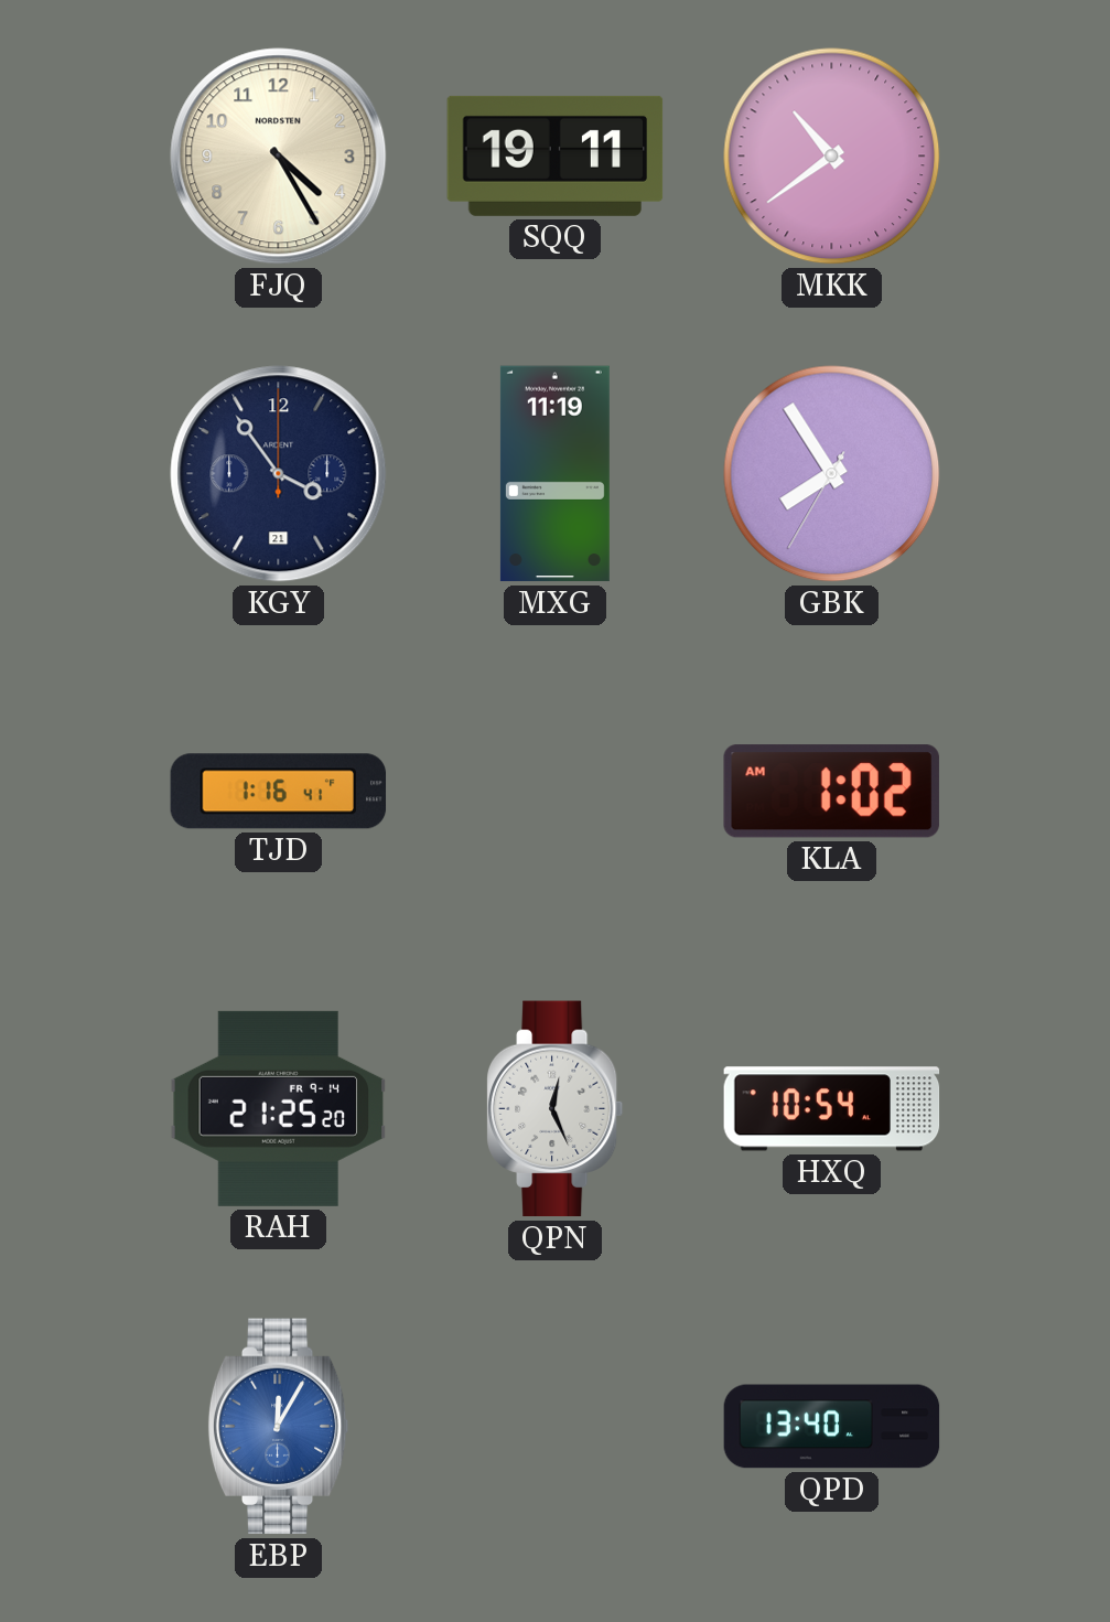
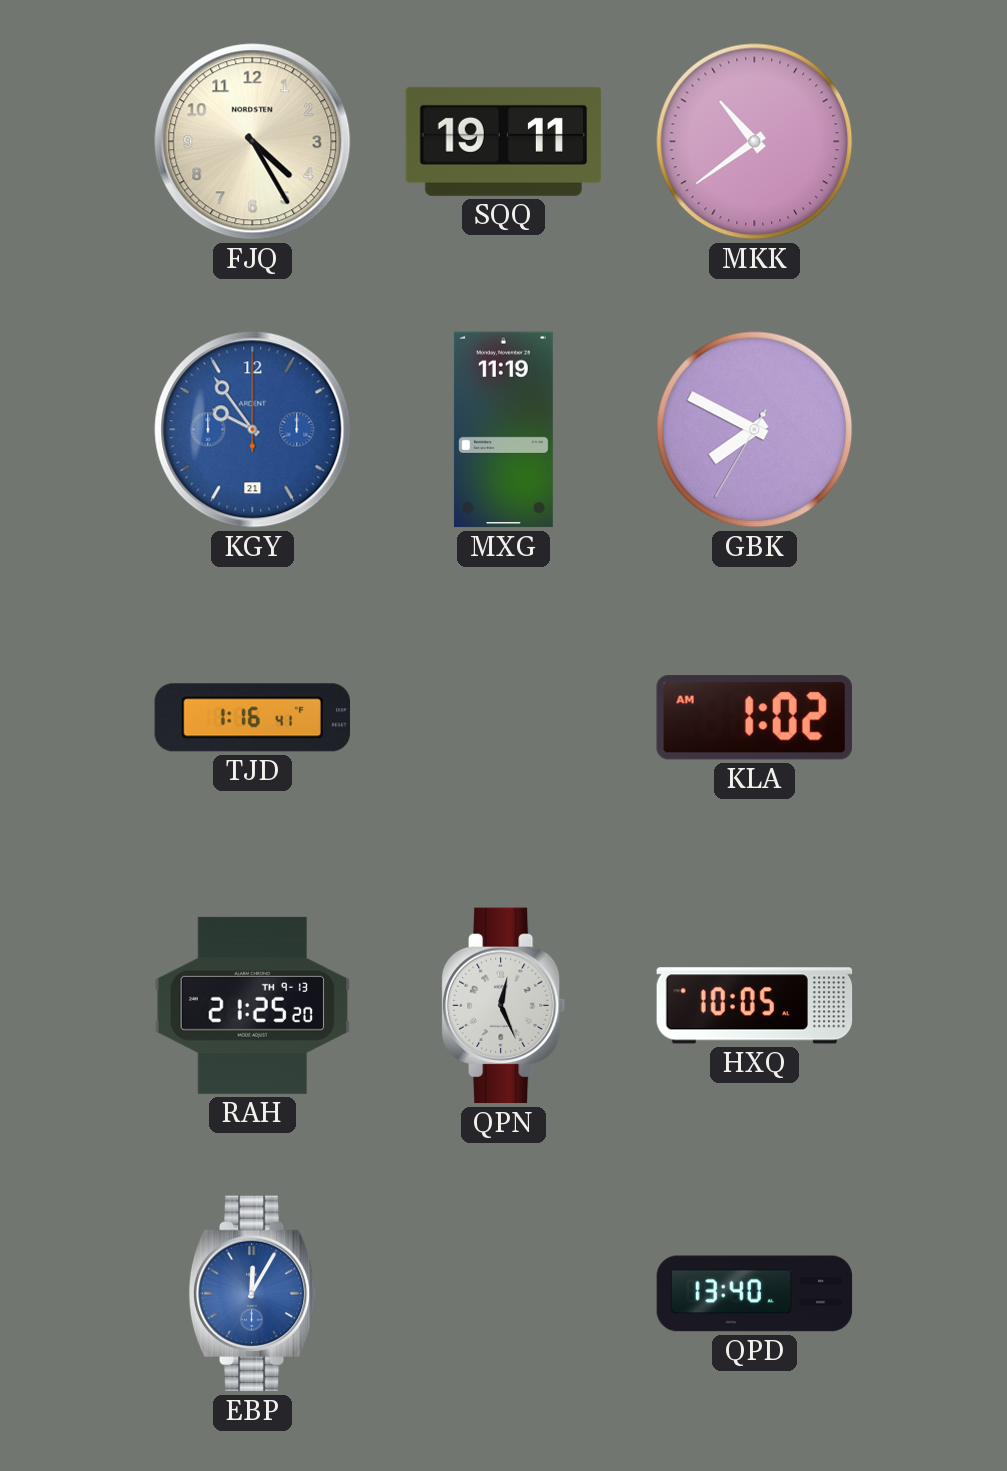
KGY: 3:54 -> 9:54 (253, 430)
KGY dial: navy -> blue (253, 430)
GBK: 7:54 -> 7:49 (755, 430)
RAH date: FR 9-14 -> TH 9-13 (253, 1005)
HXQ: 10:54 -> 10:05 (755, 1006)
